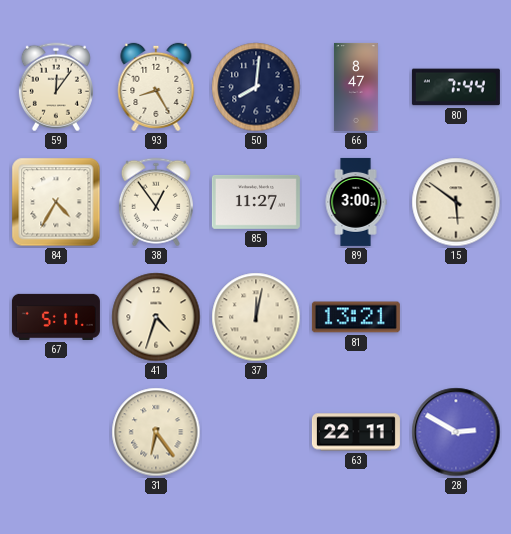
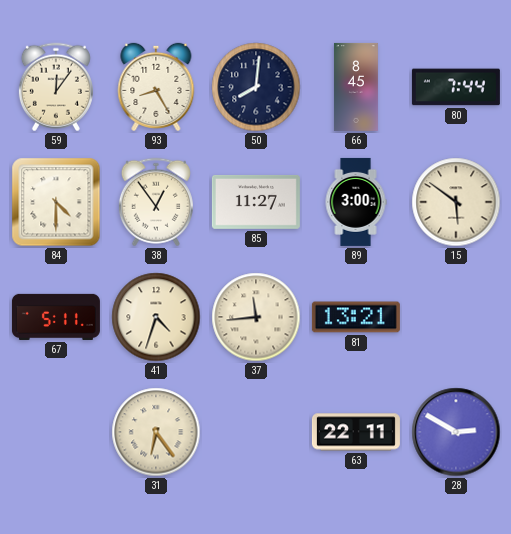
66: 8:47 -> 8:45 (356, 87)
84: 4:35 -> 4:30 (56, 202)
37: 12:02 -> 11:44 (256, 317)
